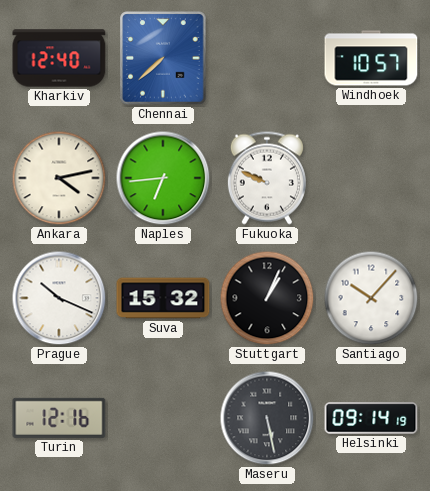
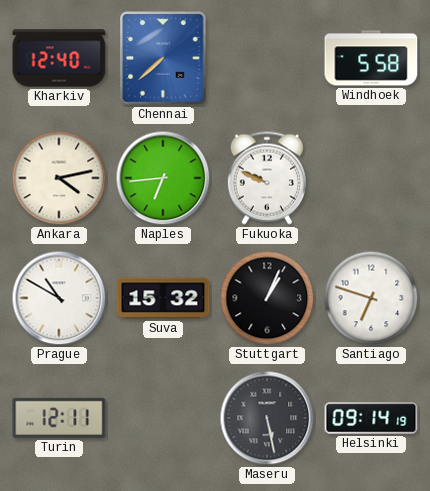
Windhoek: 10:57 -> 5:58 (371, 58)
Prague: 10:19 -> 10:50 (59, 298)
Santiago: 10:07 -> 6:48 (371, 298)
Turin: 12:16 -> 12:11 (59, 418)
